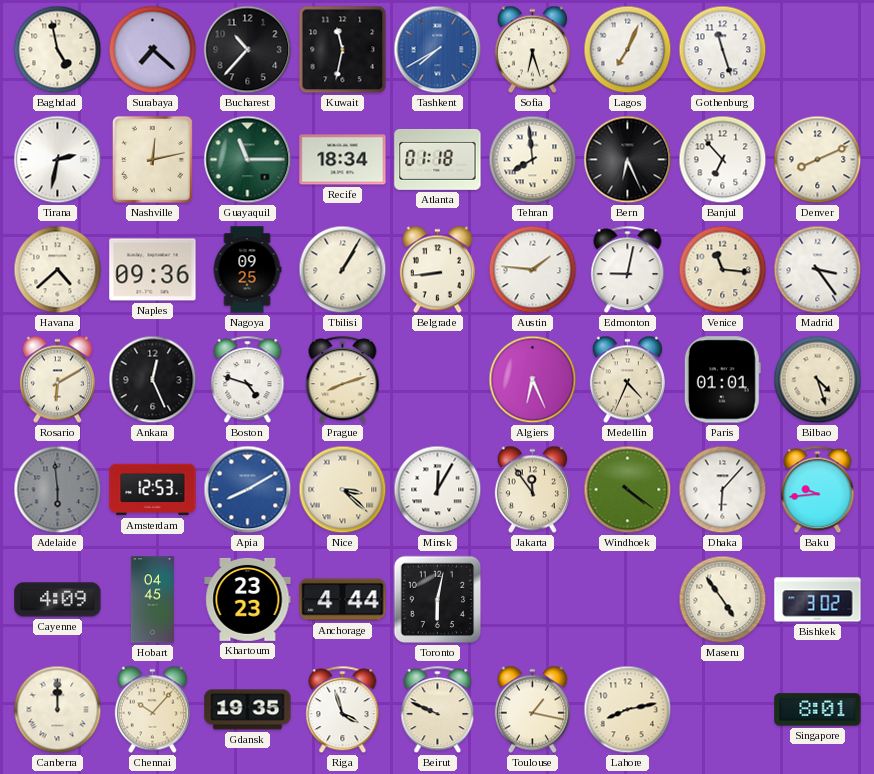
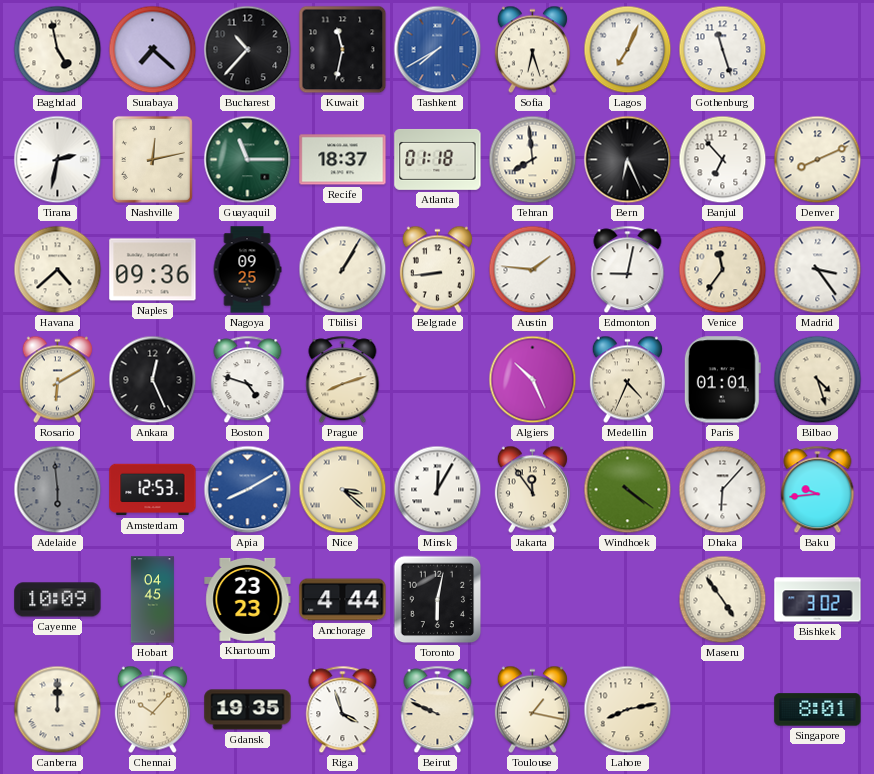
Recife: 18:34 -> 18:37 (343, 160)
Venice: 11:16 -> 11:36 (723, 270)
Algiers: 6:26 -> 10:26 (533, 380)
Cayenne: 4:09 -> 10:09 (58, 600)
